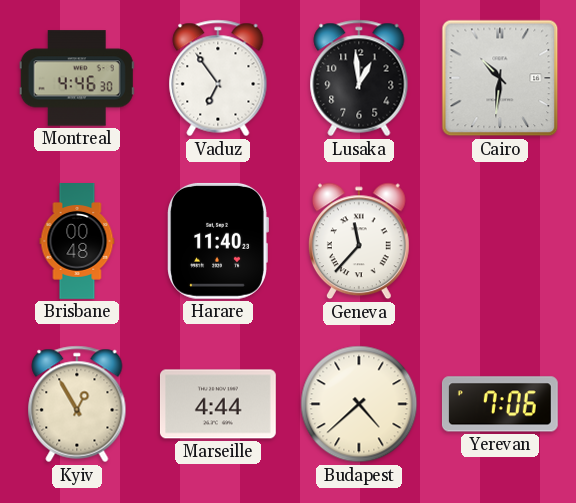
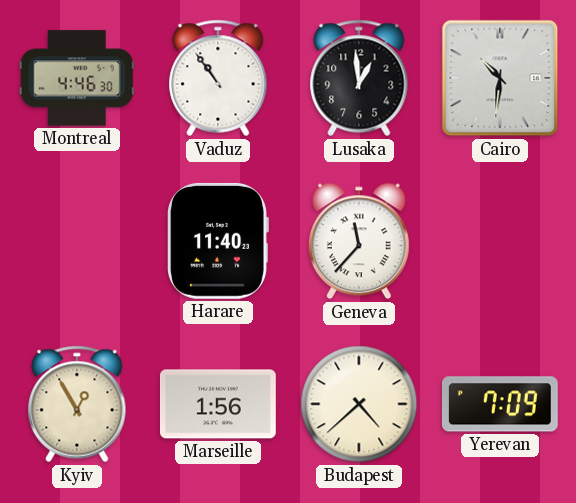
Vaduz: 6:54 -> 10:54 (218, 78)
Brisbane: 00:48 -> none (77, 242)
Marseille: 4:44 -> 1:56 (218, 404)
Yerevan: 7:06 -> 7:09 (500, 404)
